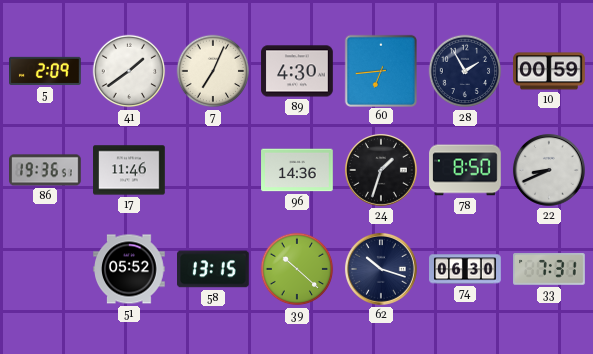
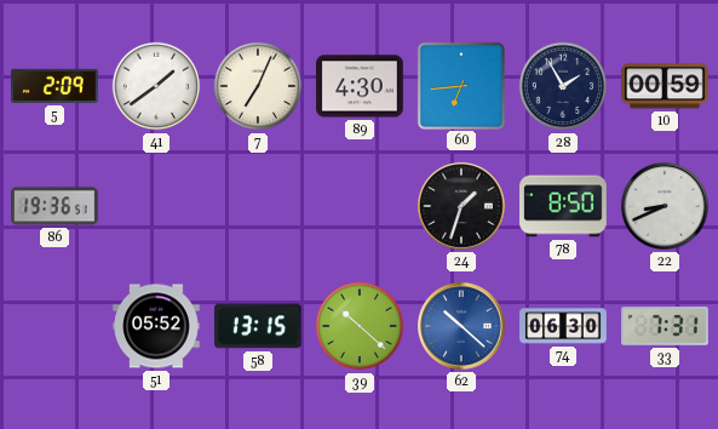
17: 11:46 -> none (129, 170)
96: 14:36 -> none (297, 170)
62: 10:18 -> 10:22 (461, 326)
62 dial: navy -> blue (461, 326)
